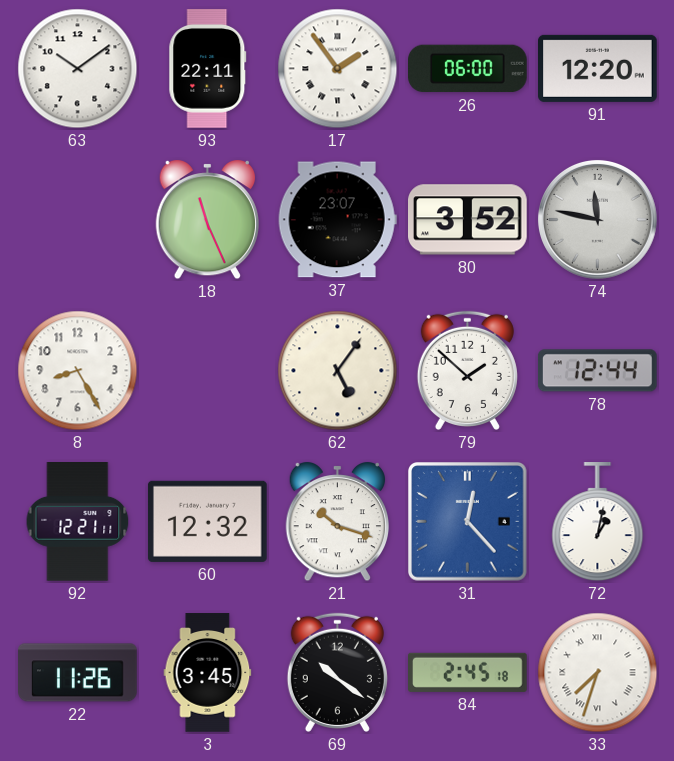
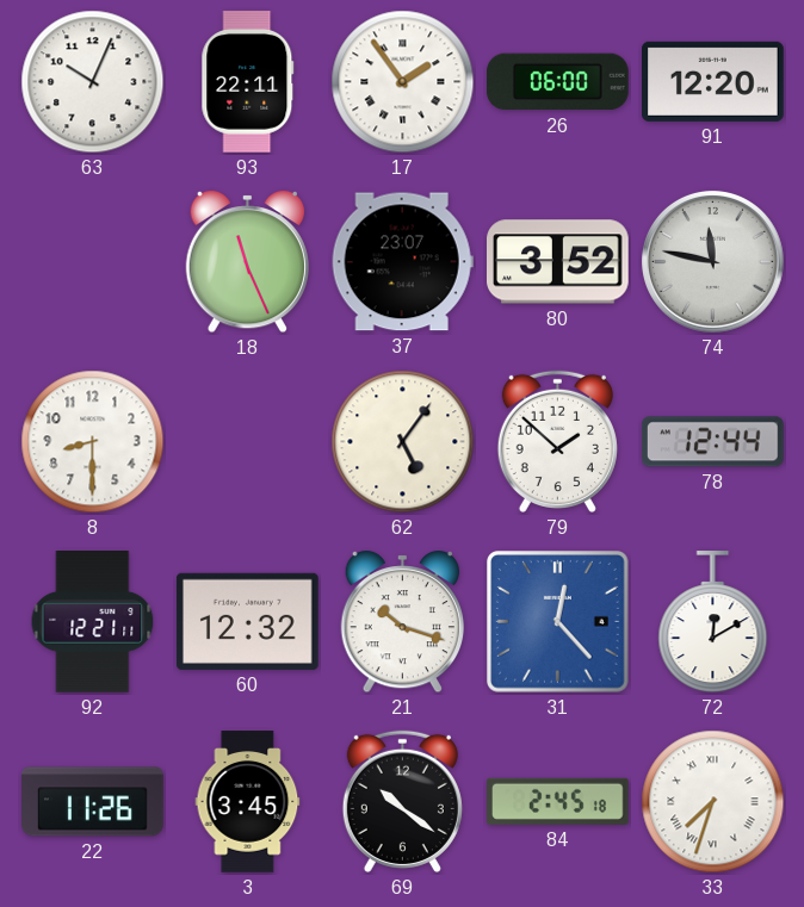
63: 10:09 -> 10:04 (93, 82)
8: 8:25 -> 8:30 (93, 442)
72: 1:02 -> 12:10 (713, 622)
